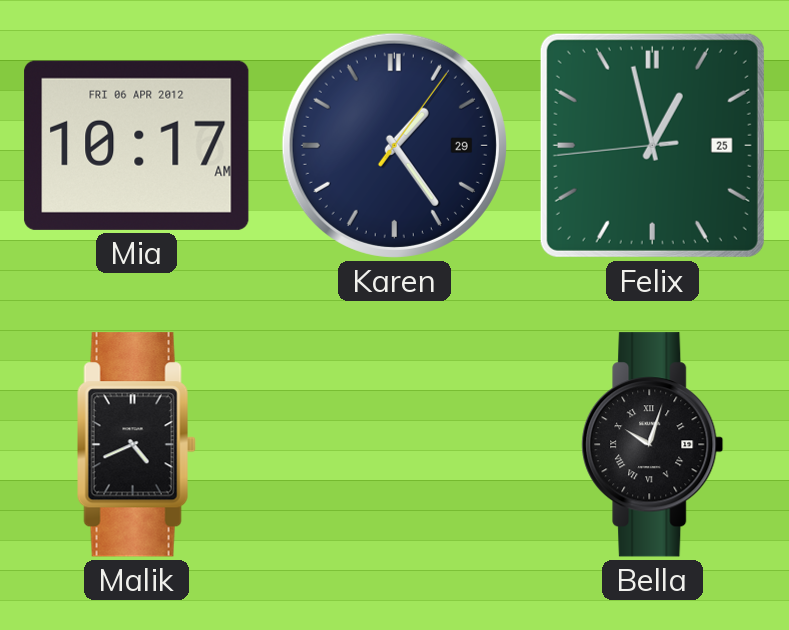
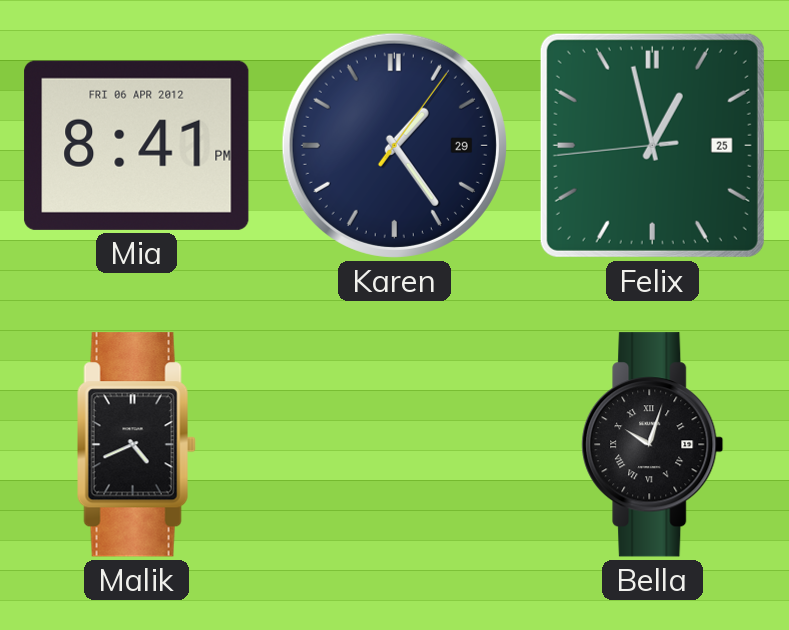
Mia: 10:17 -> 8:41 (137, 145)
